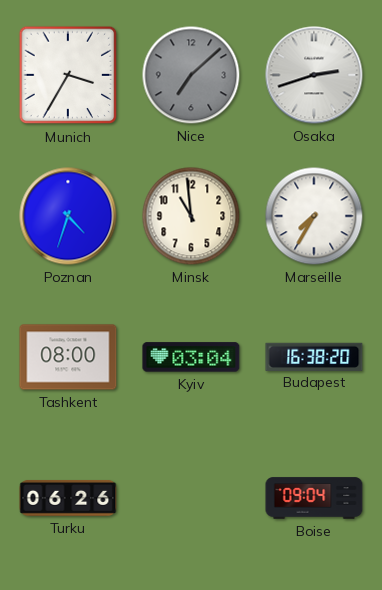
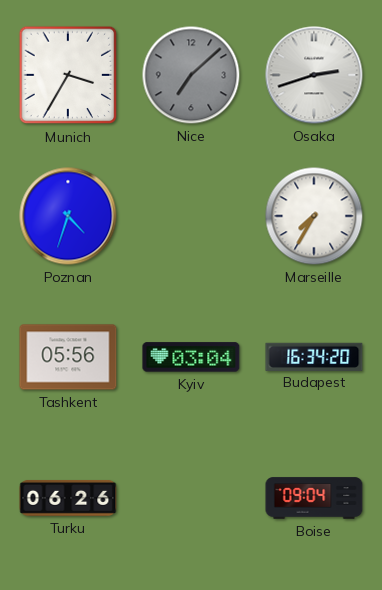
Minsk: 10:59 -> none (191, 216)
Tashkent: 08:00 -> 05:56 (68, 357)
Budapest: 16:38 -> 16:34 (314, 356)
